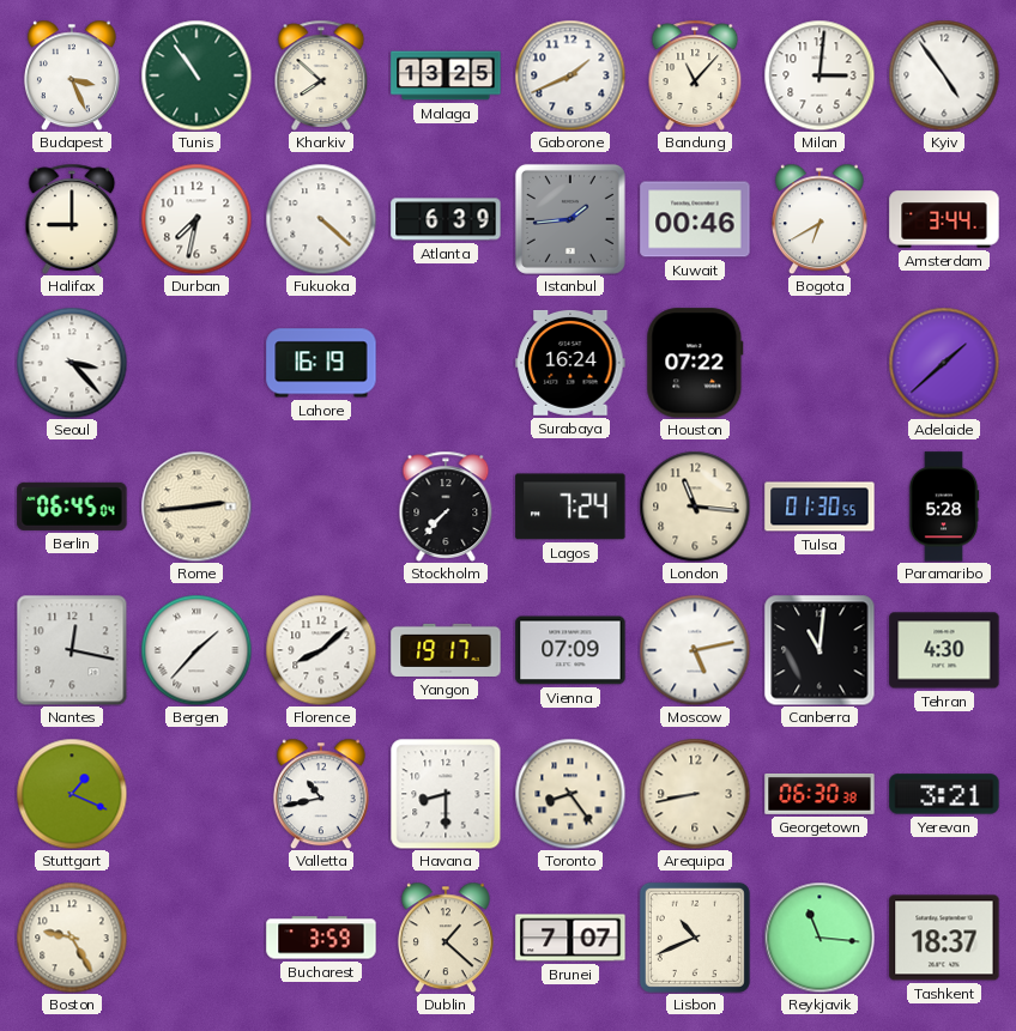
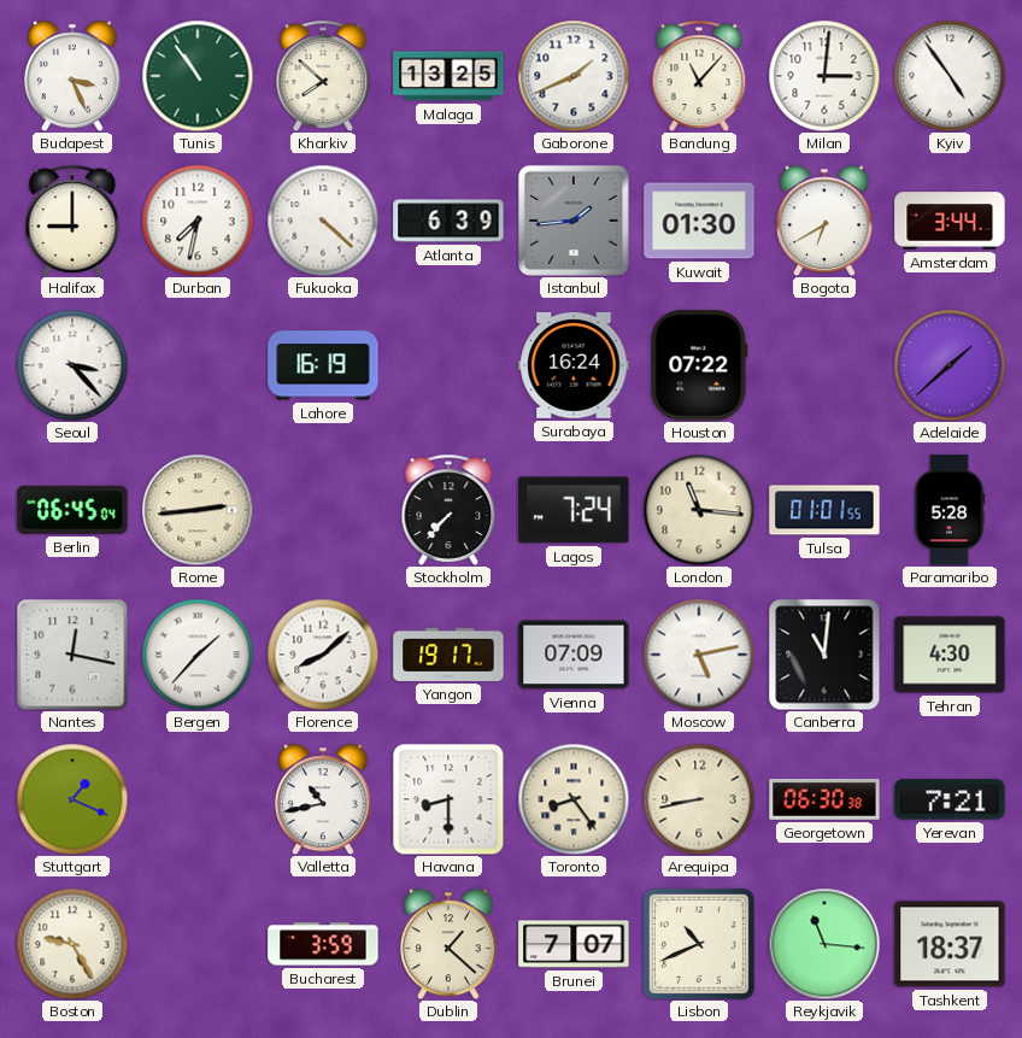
Kuwait: 00:46 -> 01:30 (699, 221)
Tulsa: 01:30 -> 01:01 (824, 510)
Yerevan: 3:21 -> 7:21 (950, 799)
